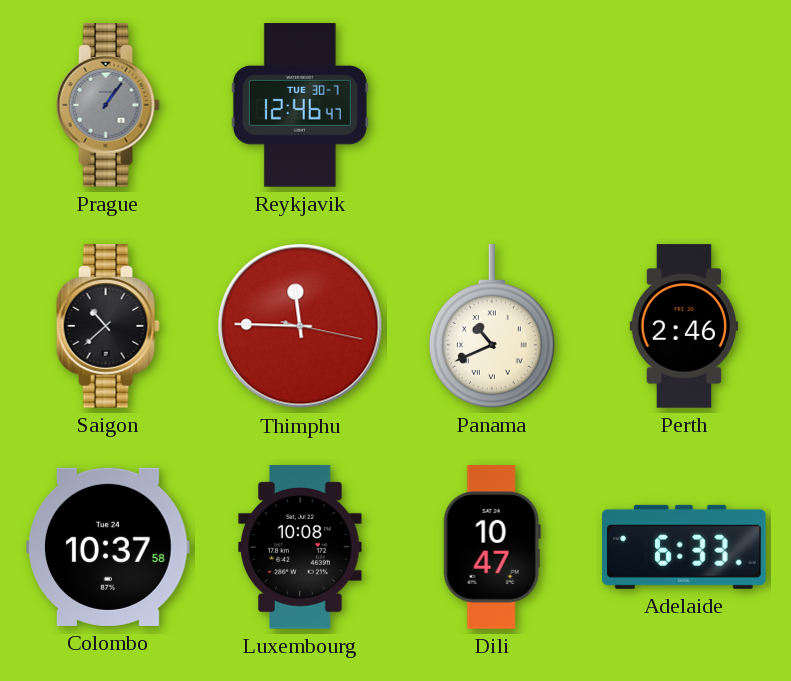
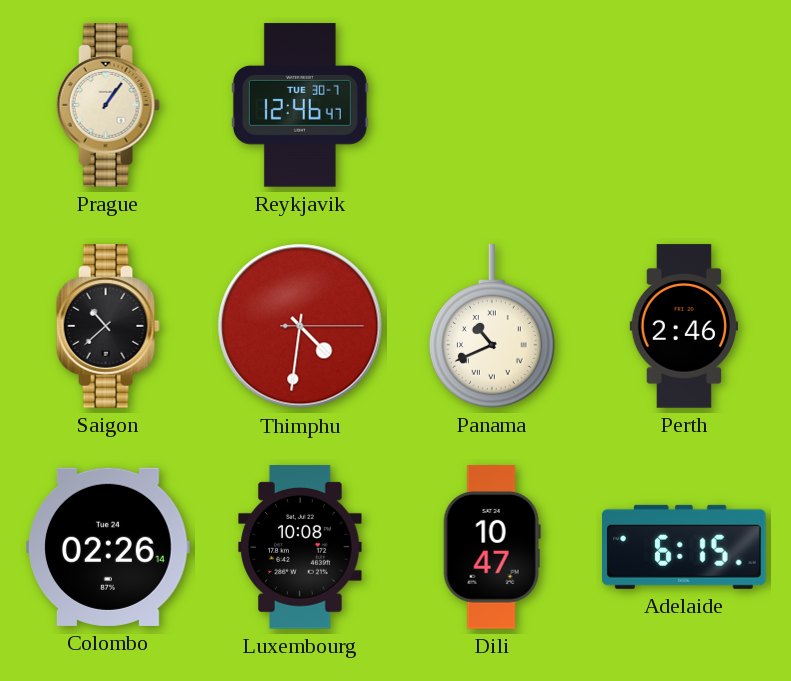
Prague dial: grey -> cream (108, 105)
Thimphu: 11:45 -> 4:31 (300, 326)
Colombo: 10:37 -> 02:26 (108, 547)
Adelaide: 6:33 -> 6:15 (685, 547)
